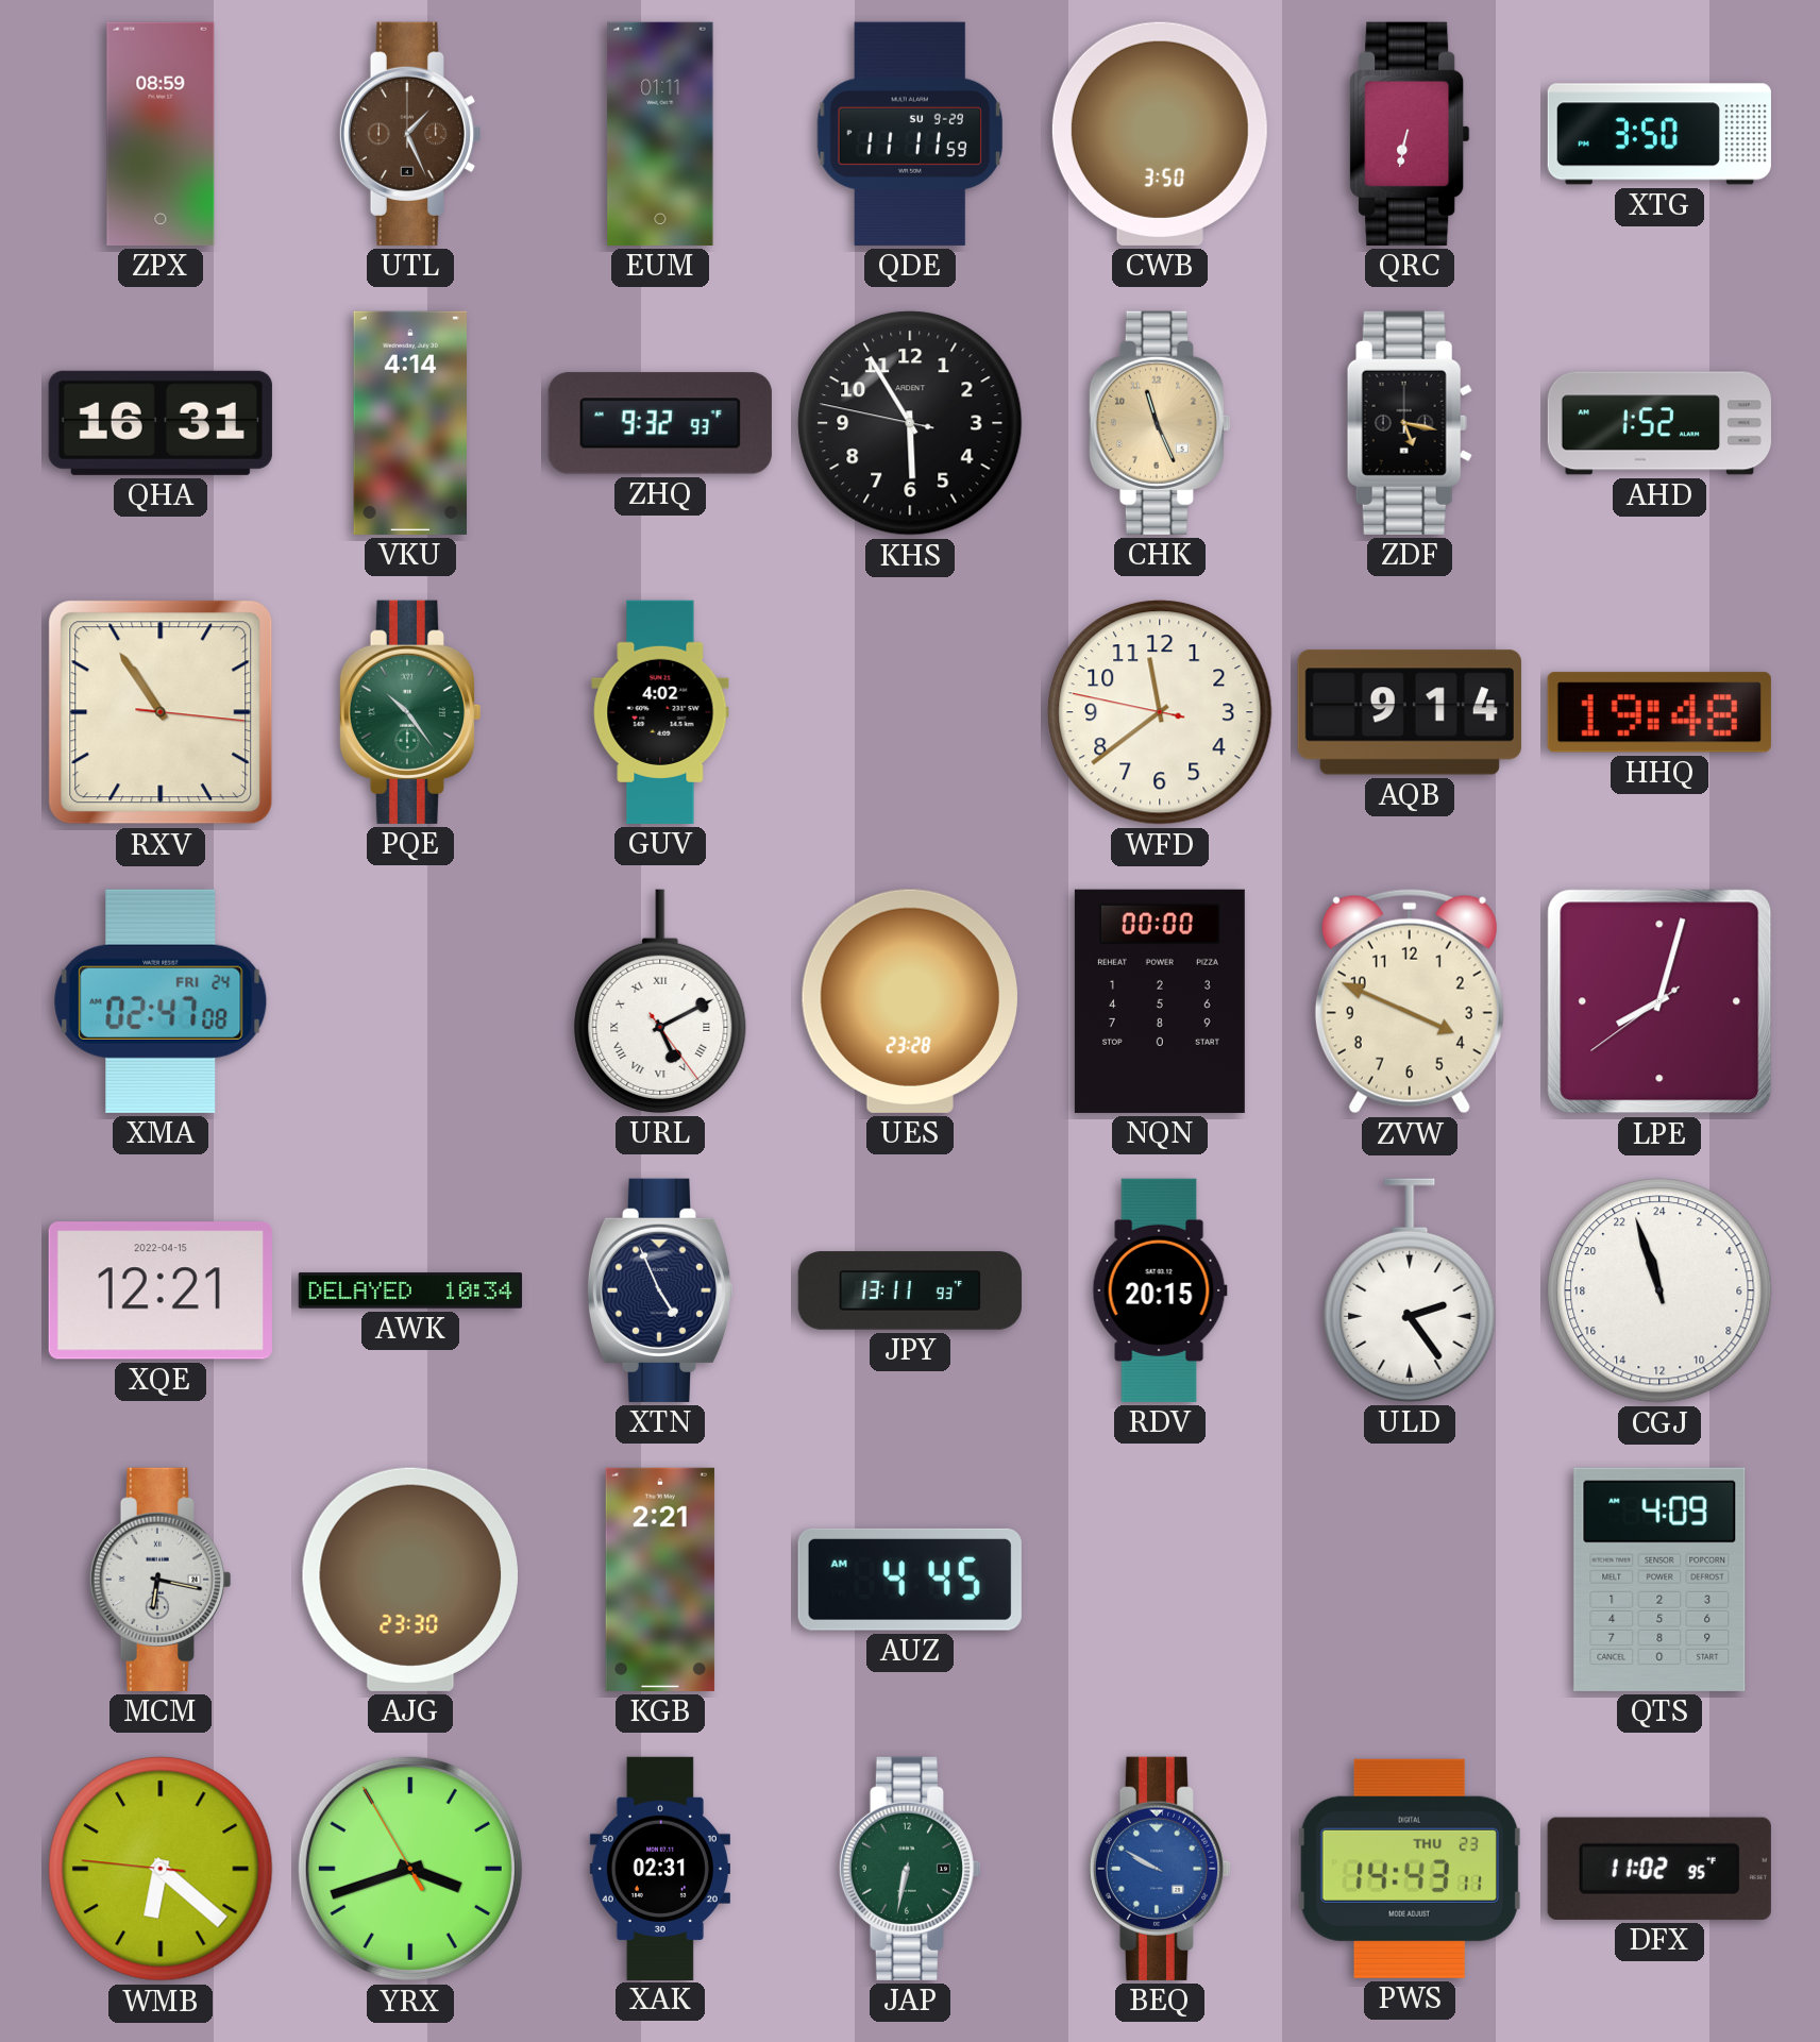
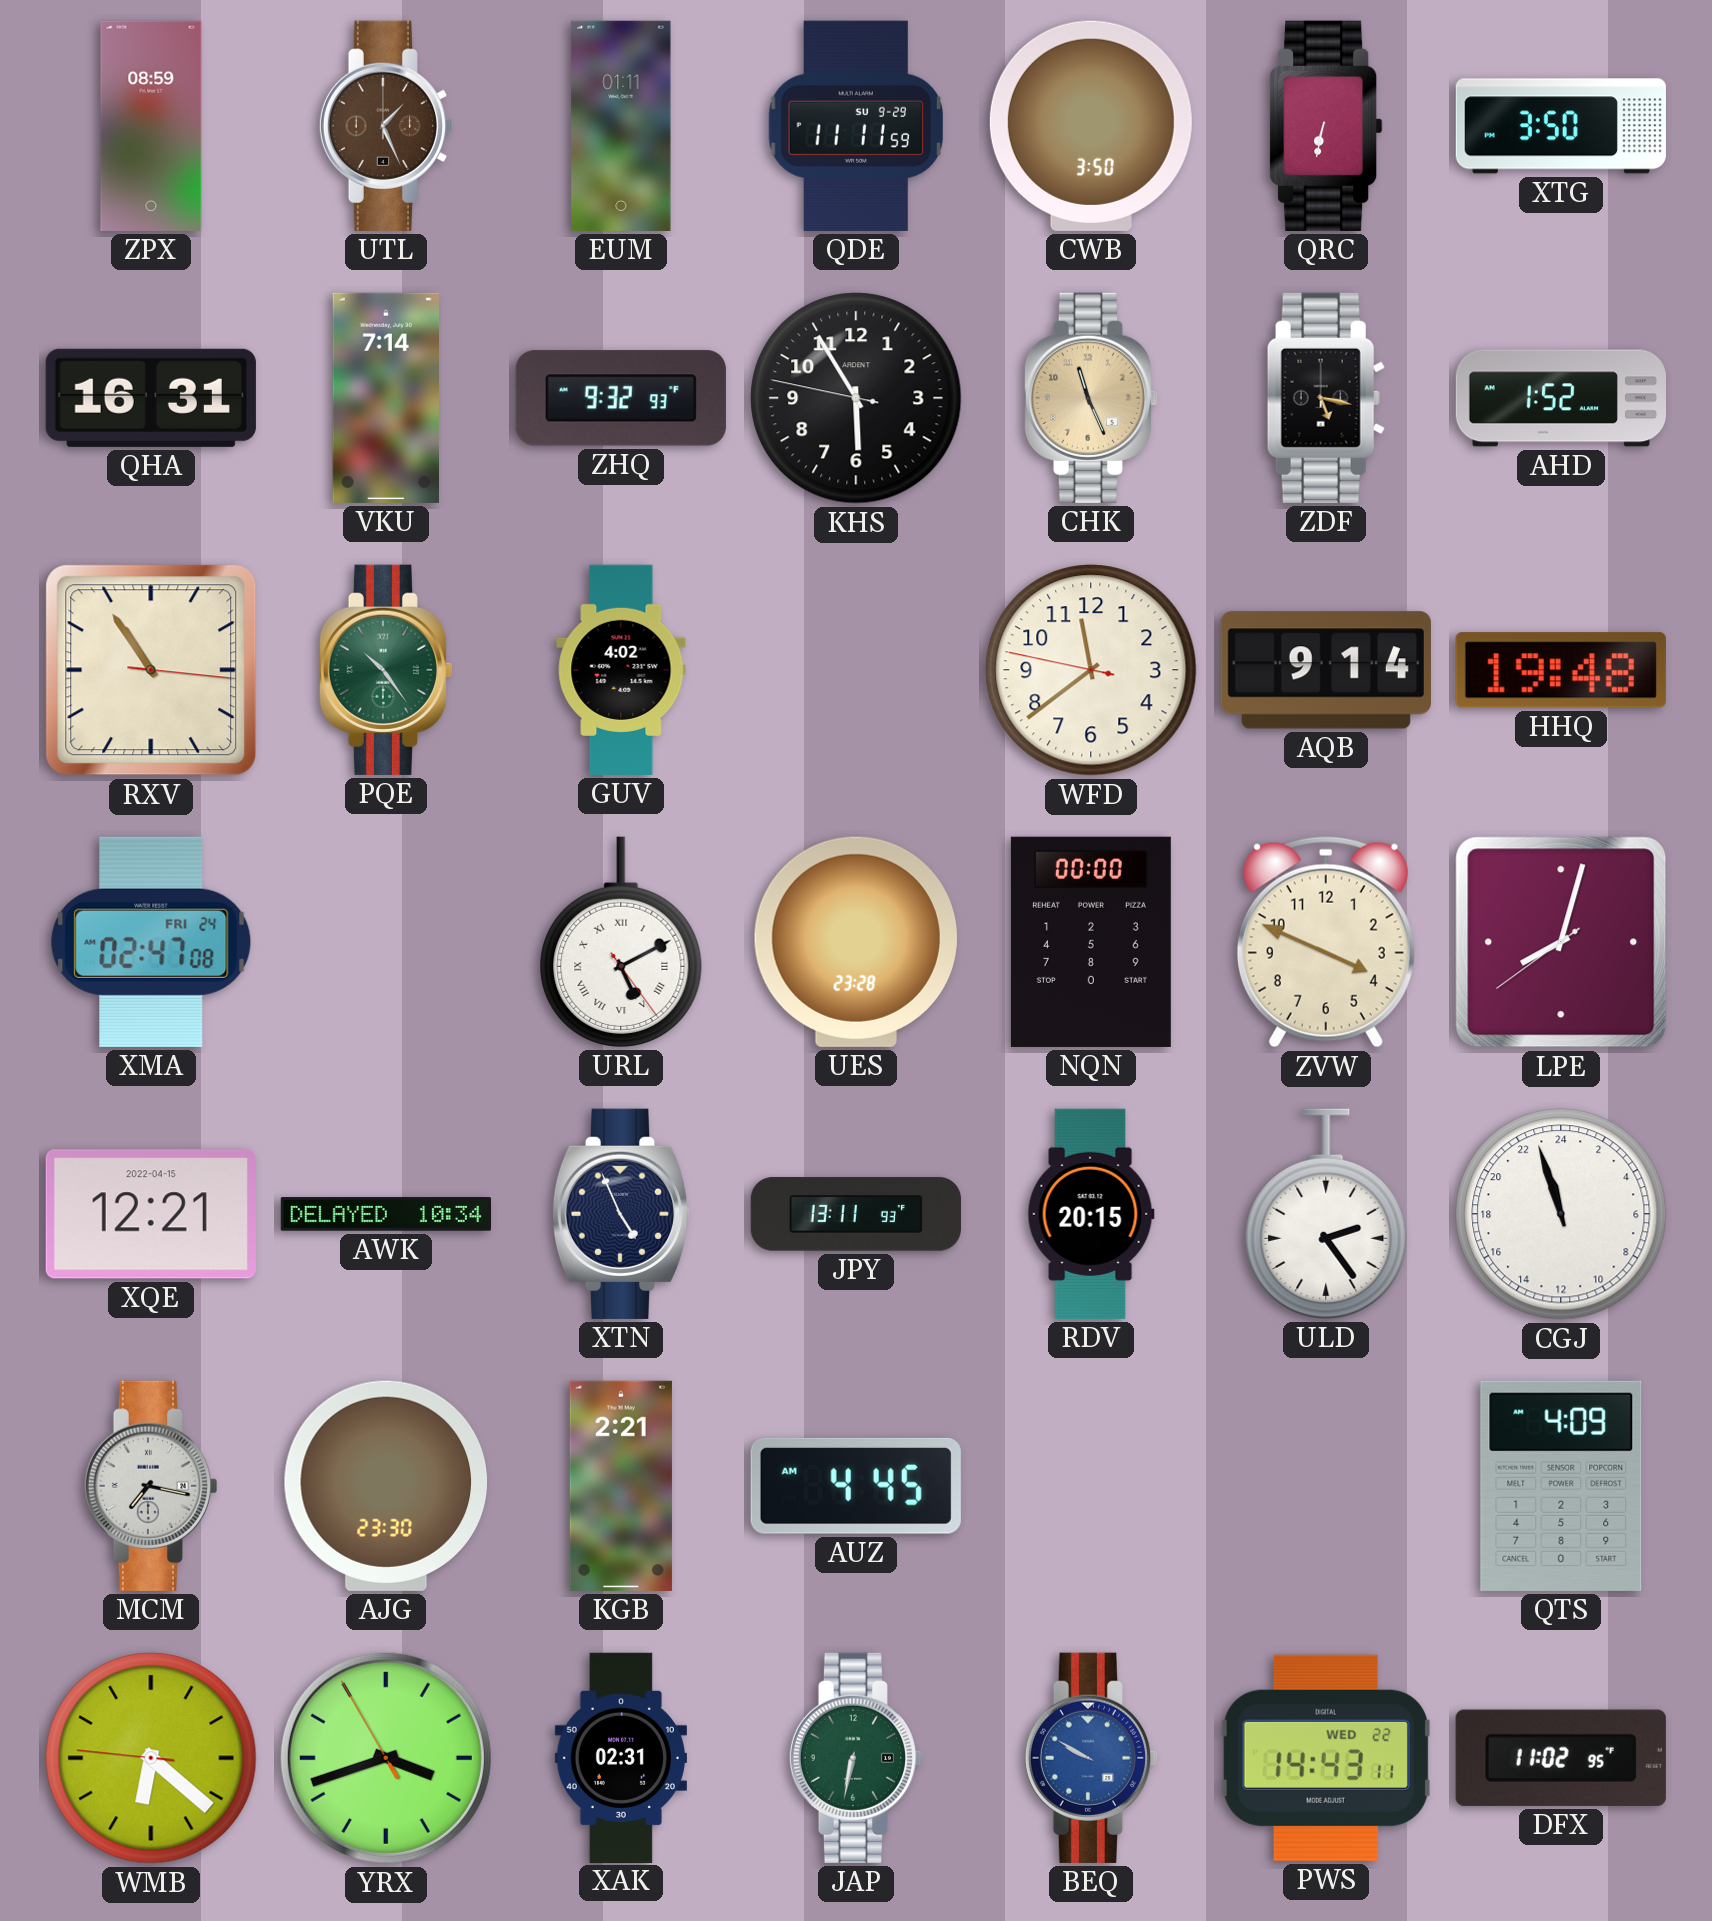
VKU: 4:14 -> 7:14 (385, 398)
MCM: 6:17 -> 7:17 (150, 1486)
PWS date: THU 23 -> WED 22 (1326, 1758)
